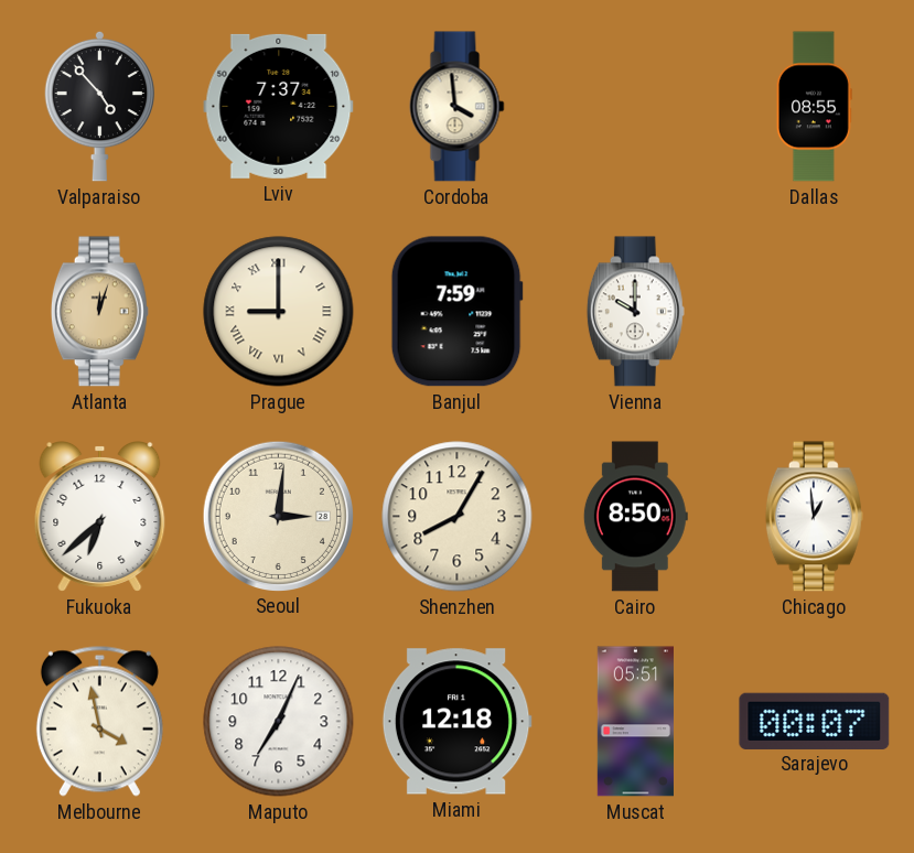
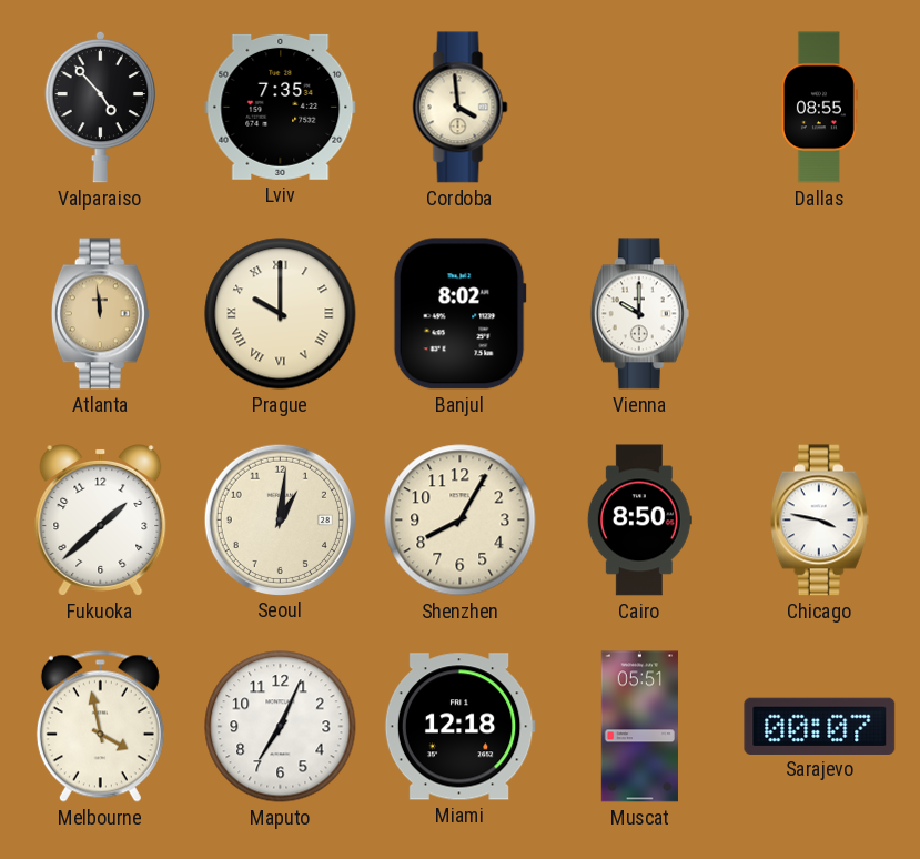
Lviv: 7:37 -> 7:35 (281, 107)
Atlanta: 12:03 -> 11:59 (100, 314)
Prague: 9:00 -> 10:00 (281, 314)
Banjul: 7:59 -> 8:02 (459, 314)
Fukuoka: 6:38 -> 1:38 (101, 521)
Seoul: 3:01 -> 1:01 (280, 519)
Chicago: 12:59 -> 3:47 (819, 521)
